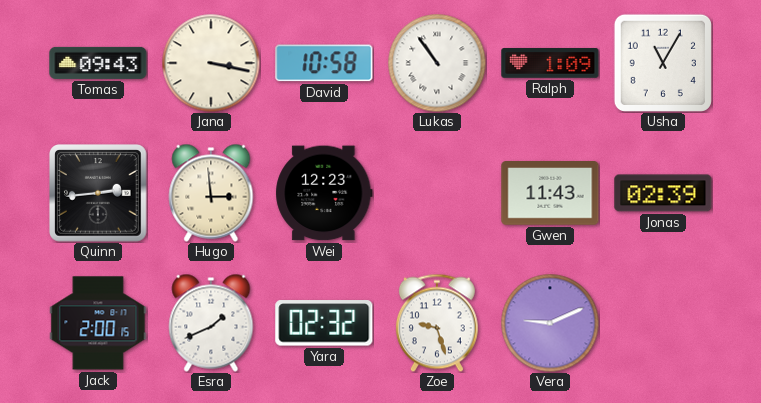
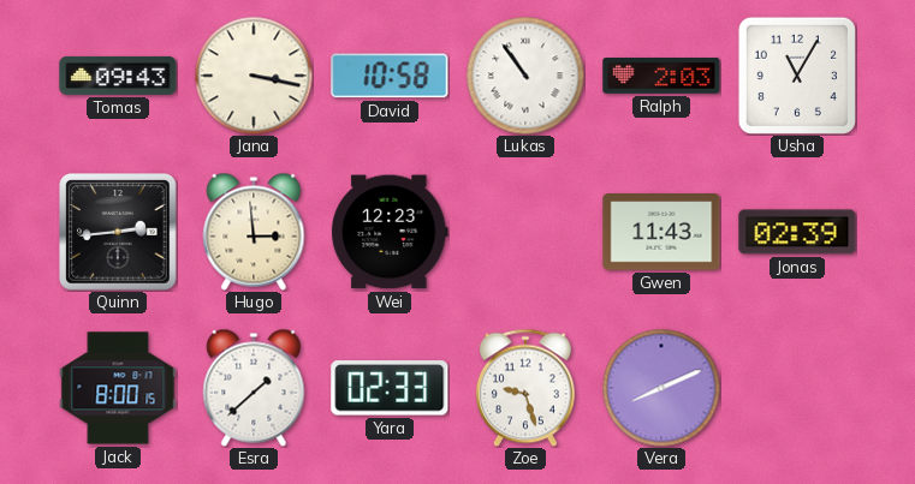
Ralph: 1:09 -> 2:03 (661, 77)
Jack: 2:00 -> 8:00 (118, 388)
Esra: 1:41 -> 1:38 (254, 388)
Yara: 02:32 -> 02:33 (390, 388)
Vera: 9:11 -> 8:11 (661, 388)
